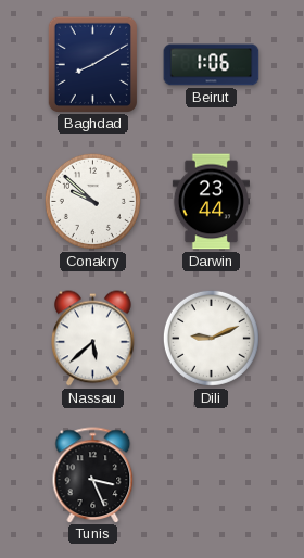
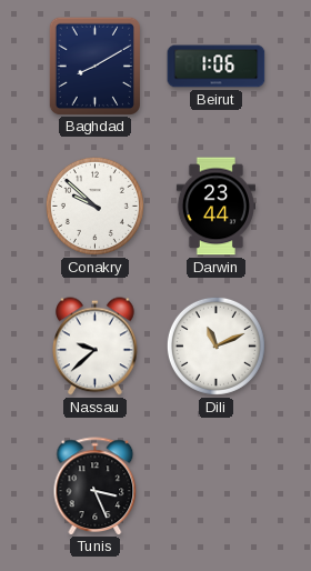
Nassau: 5:38 -> 9:38 (96, 347)
Dili: 9:11 -> 11:11 (215, 345)
